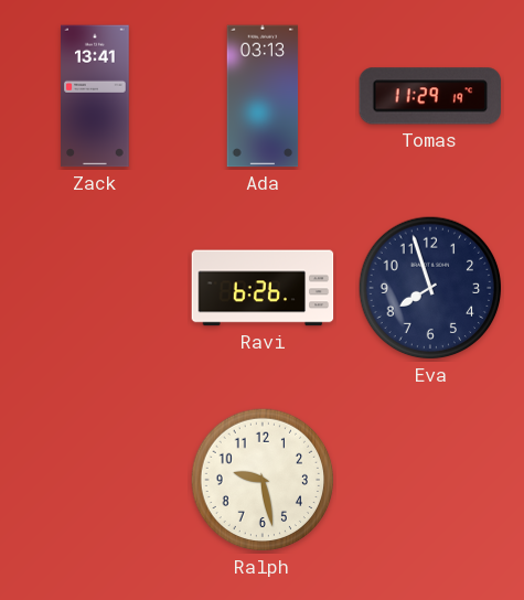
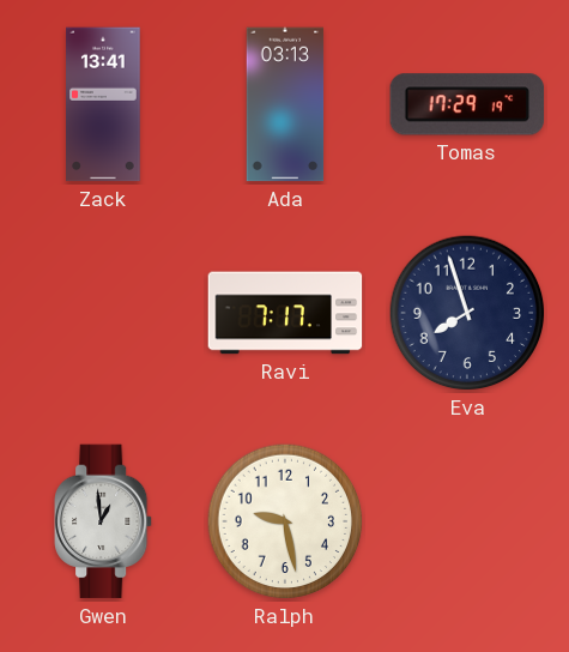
Tomas: 11:29 -> 17:29 (467, 104)
Ravi: 6:26 -> 7:17 (285, 313)
Gwen: none -> 12:59 (104, 521)
